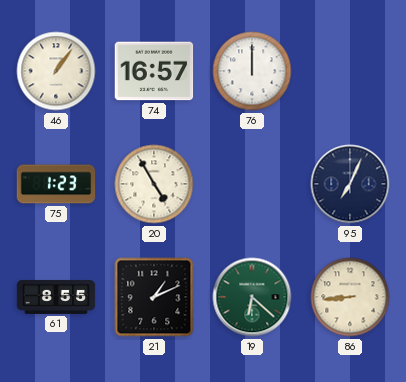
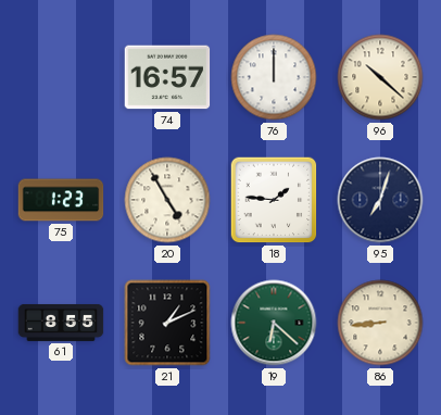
46: 1:06 -> none (56, 71)
96: none -> 10:22 (380, 77)
18: none -> 1:46 (274, 200)
95: 7:04 -> 7:03 (380, 200)
